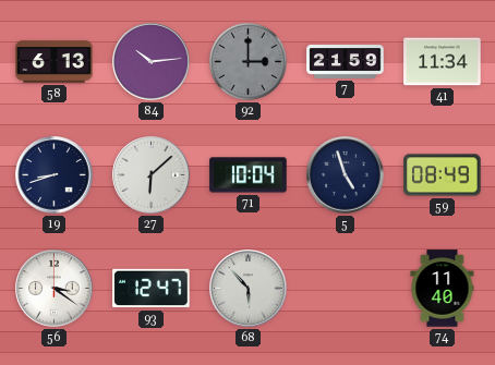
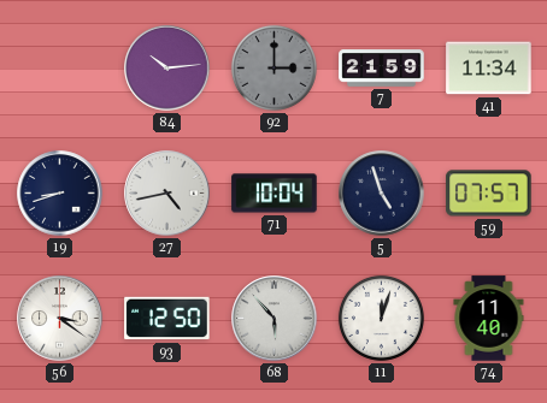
58: 6:13 -> none (55, 62)
27: 6:08 -> 4:43 (167, 194)
59: 08:49 -> 07:57 (489, 194)
93: 12:47 -> 12:50 (167, 319)
11: none -> 12:03 (381, 318)
